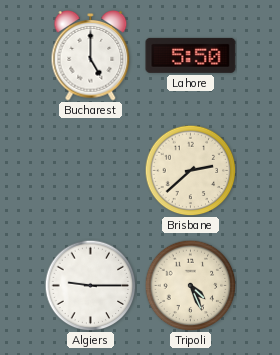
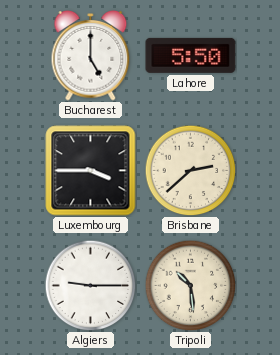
Luxembourg: none -> 3:45 (91, 171)
Tripoli: 4:26 -> 10:29 (190, 285)
